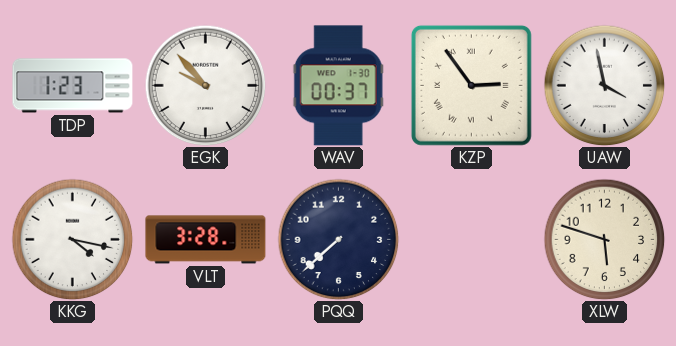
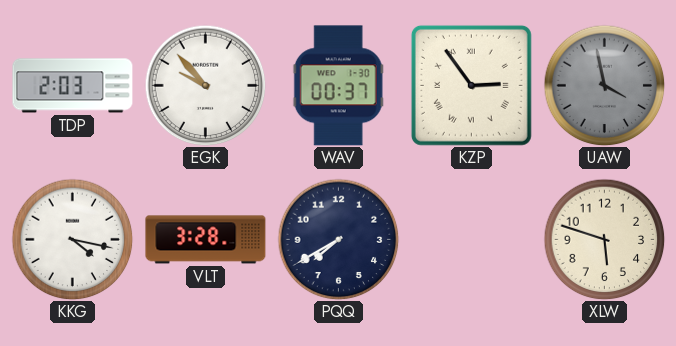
TDP: 1:23 -> 2:03 (73, 86)
UAW dial: white -> grey (604, 85)
PQQ: 7:38 -> 7:40 (338, 239)
